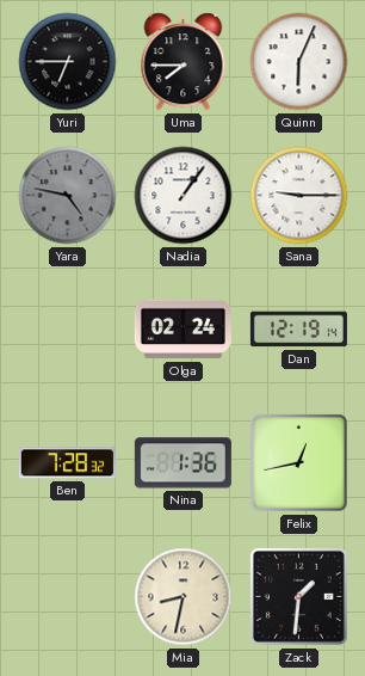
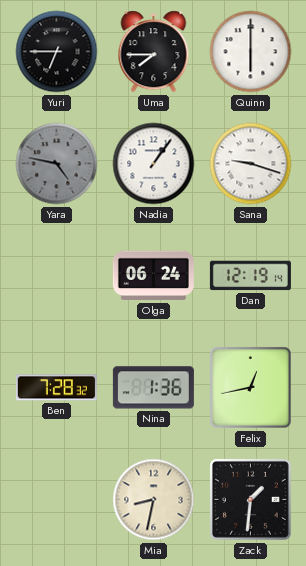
Quinn: 6:04 -> 6:00 (251, 52)
Sana: 9:15 -> 9:18 (251, 164)
Olga: 02:24 -> 06:24 (153, 276)
